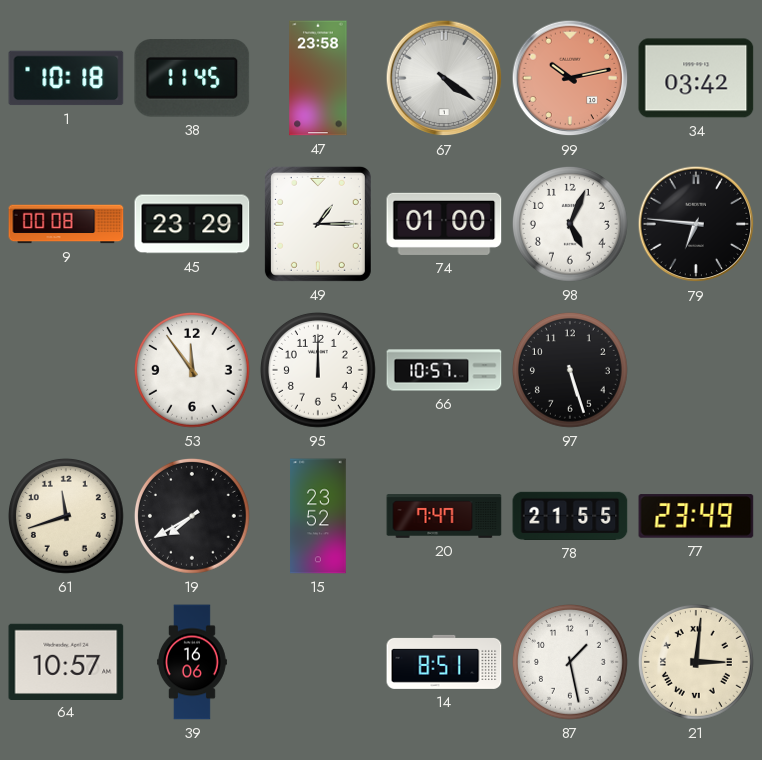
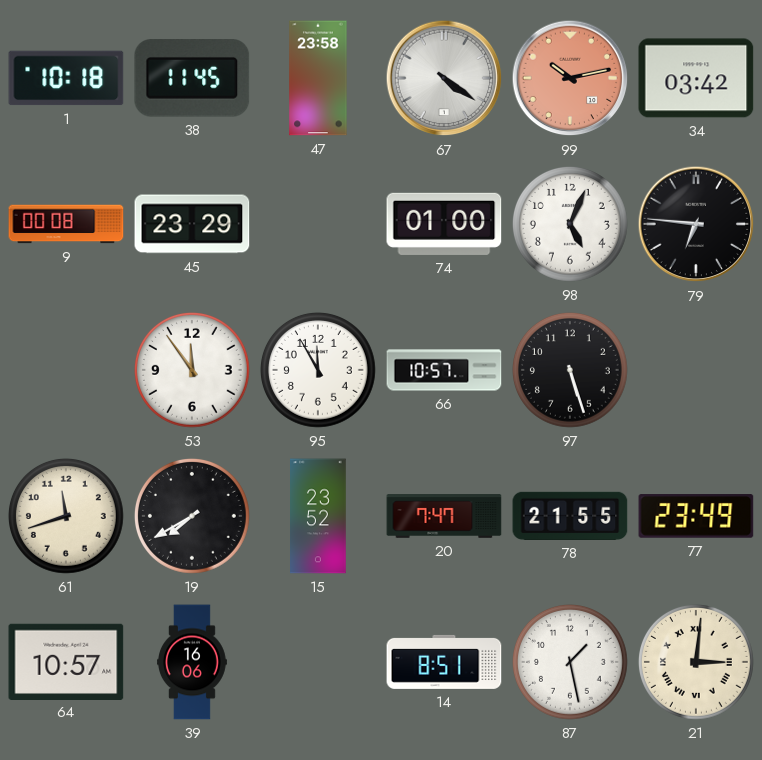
49: 1:15 -> none (318, 224)
95: 12:00 -> 11:55 (318, 370)
